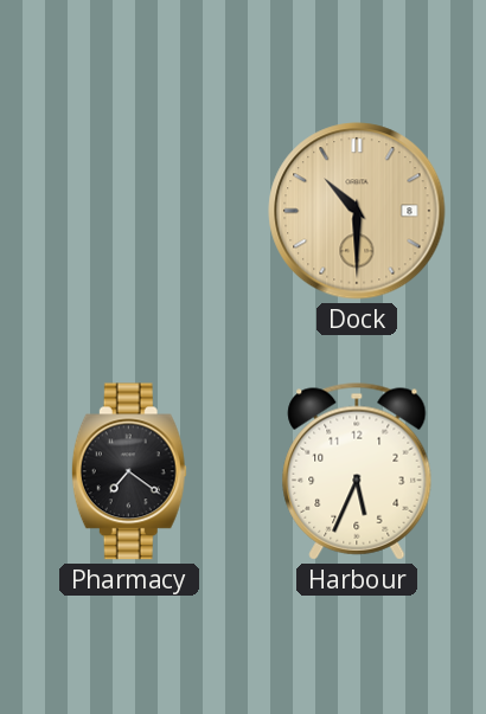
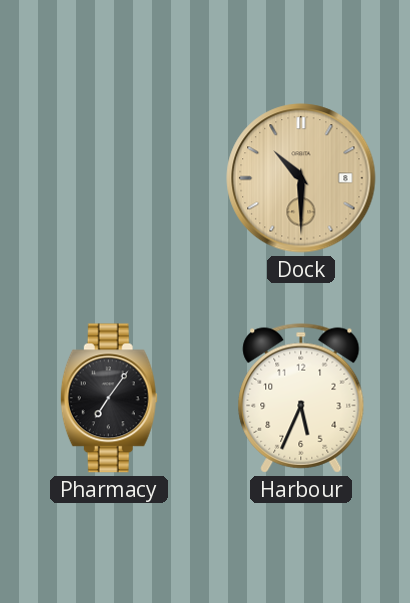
Pharmacy: 7:21 -> 7:06 (109, 398)
